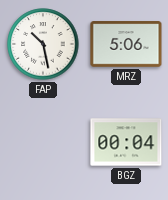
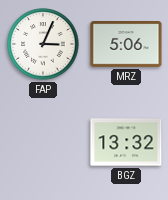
FAP: 10:28 -> 3:04 (43, 44)
BGZ: 00:04 -> 13:32 (126, 142)
